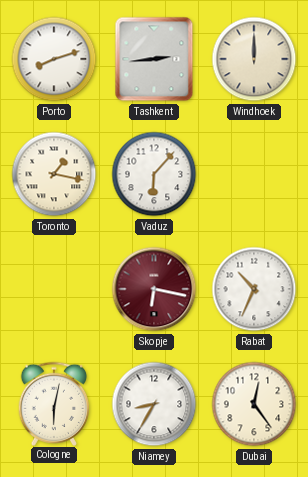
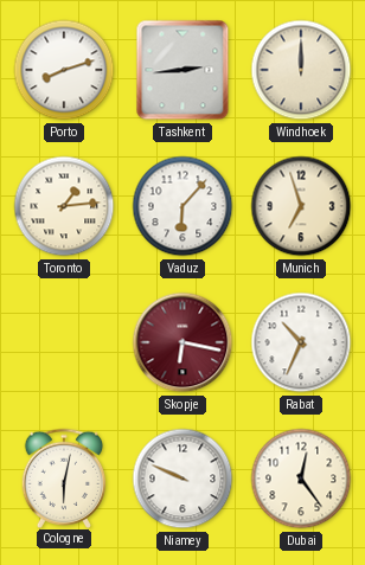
Toronto: 1:17 -> 1:14 (64, 206)
Munich: none -> 6:57 (301, 206)
Niamey: 8:35 -> 9:49 (182, 479)
